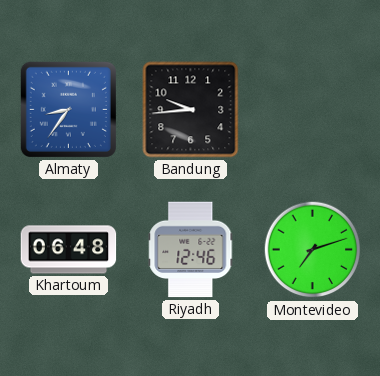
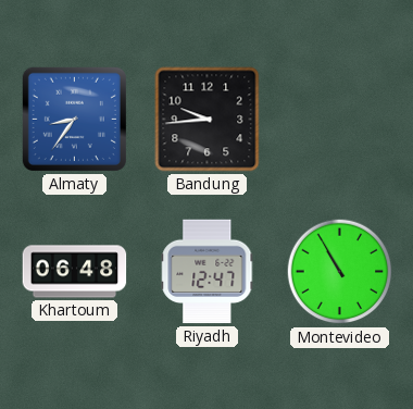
Riyadh: 12:46 -> 12:47 (208, 272)
Montevideo: 7:12 -> 10:55 (340, 272)
